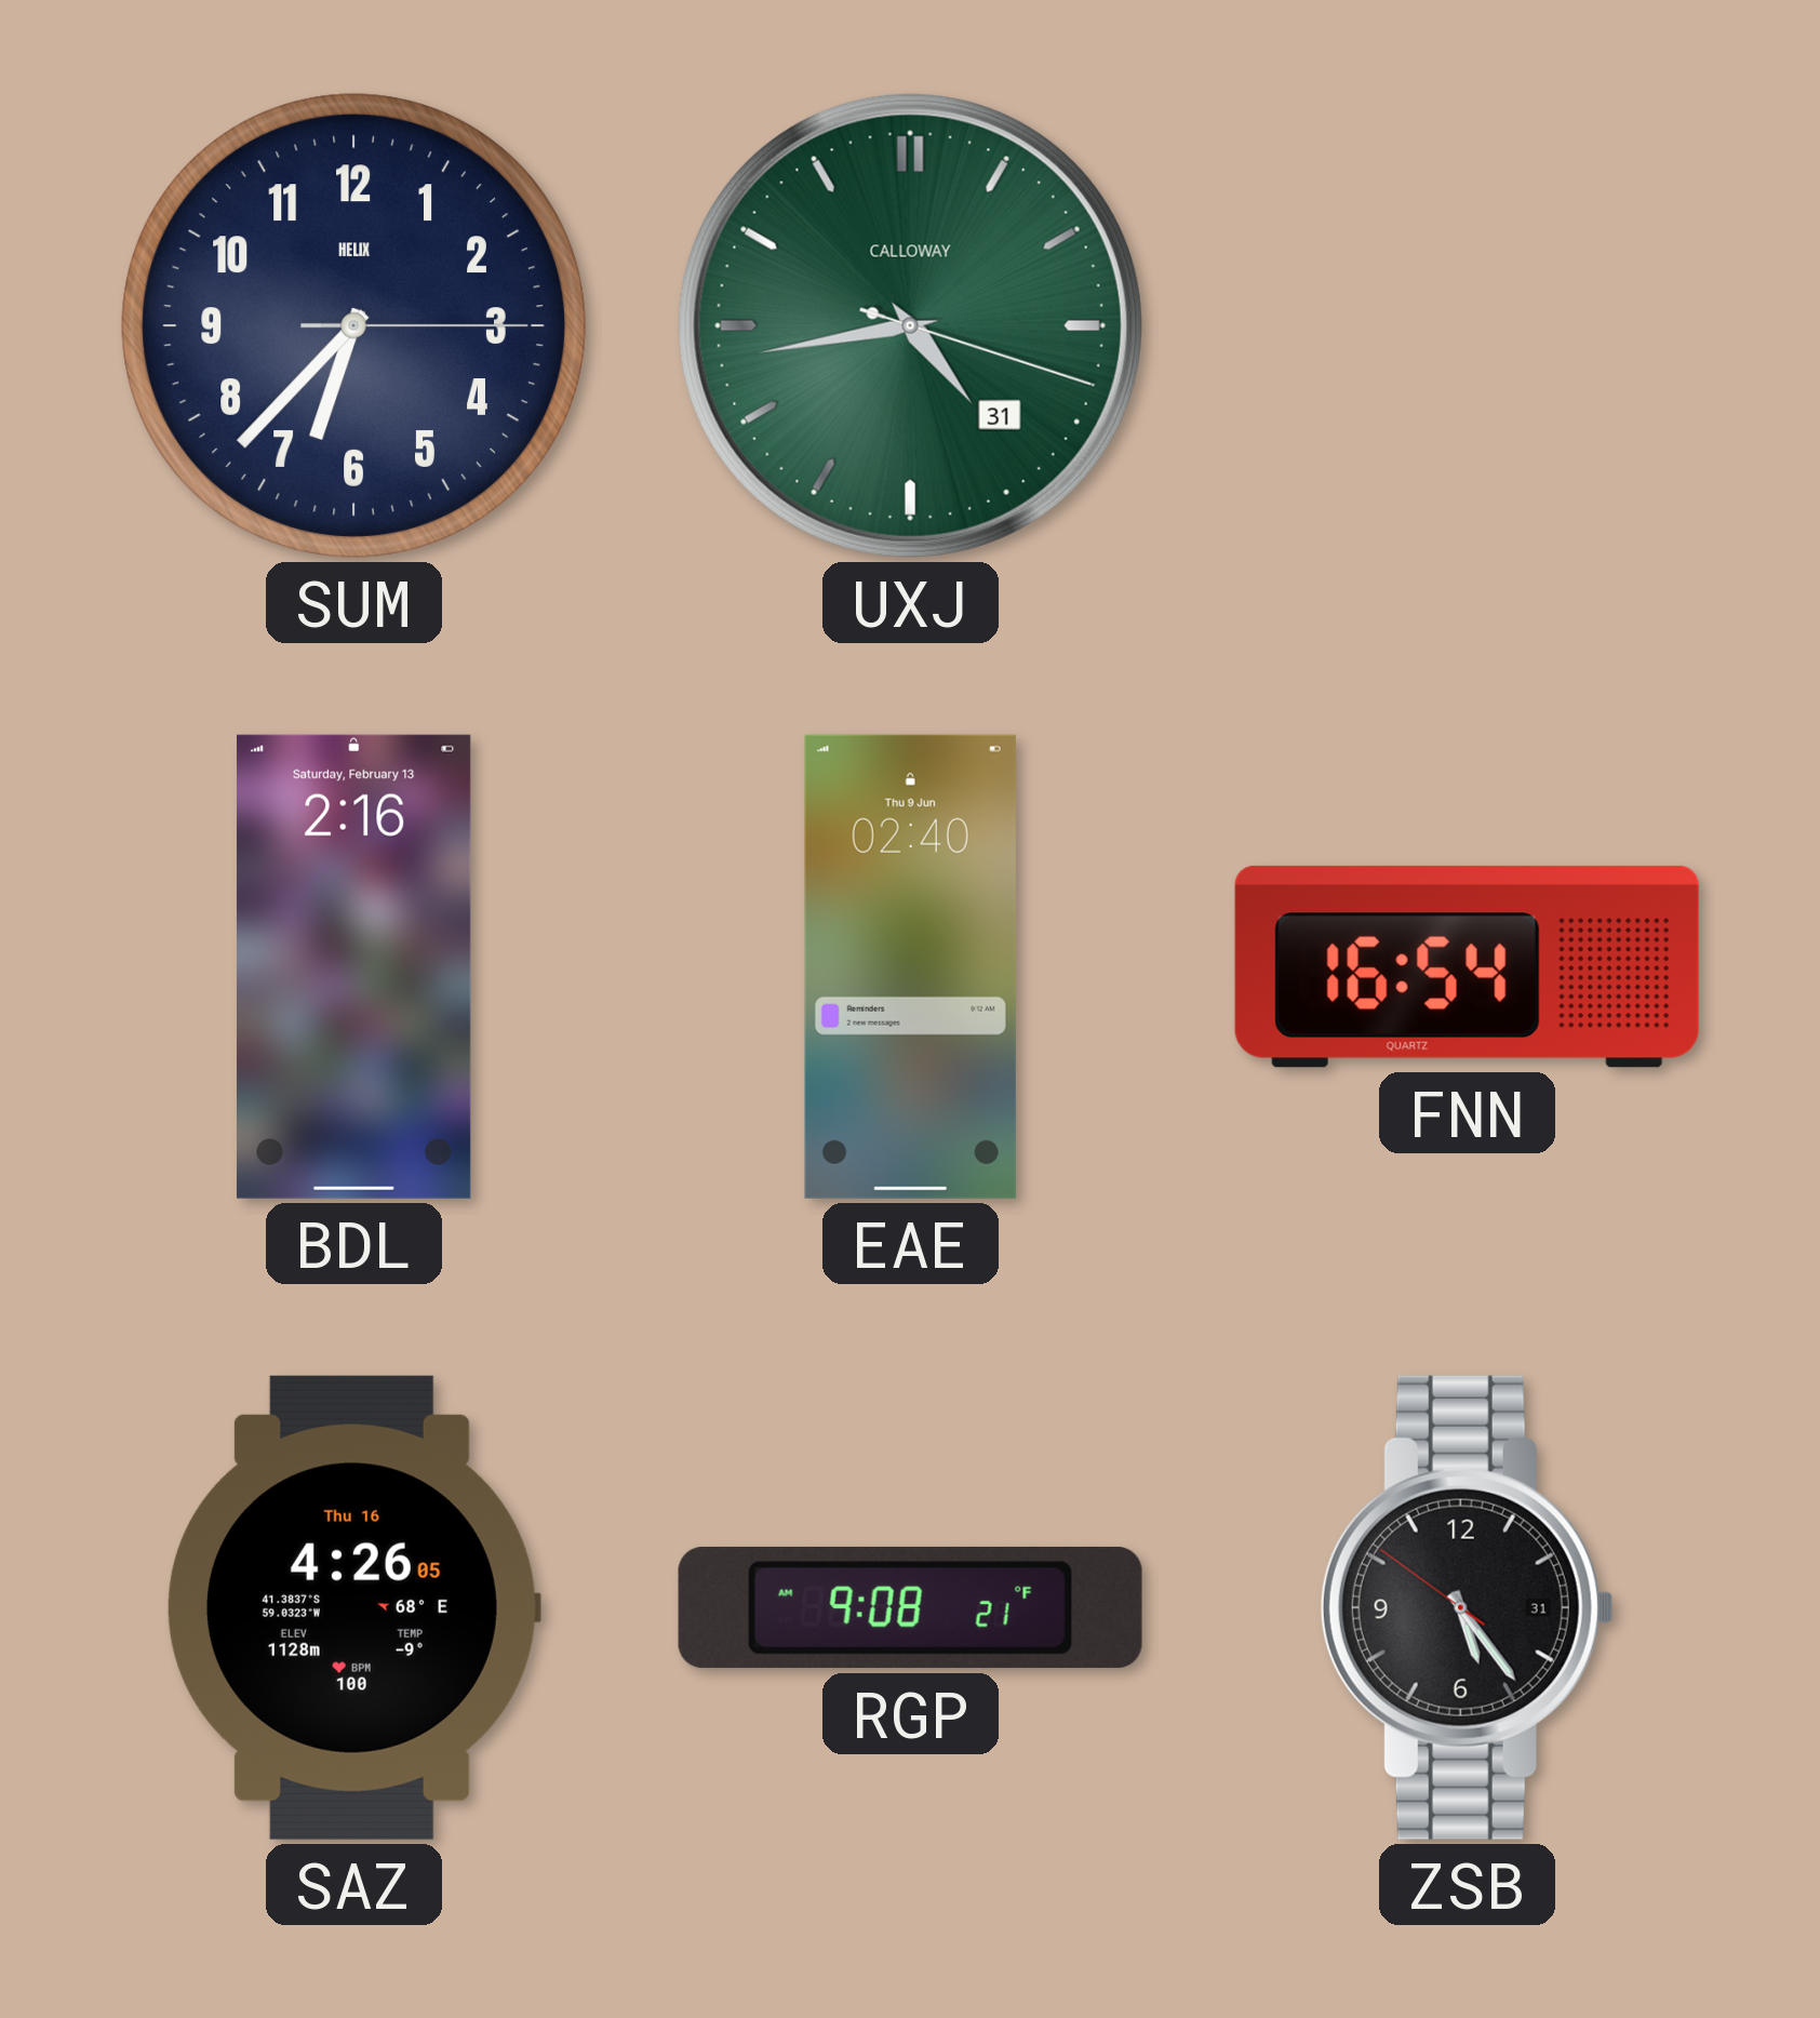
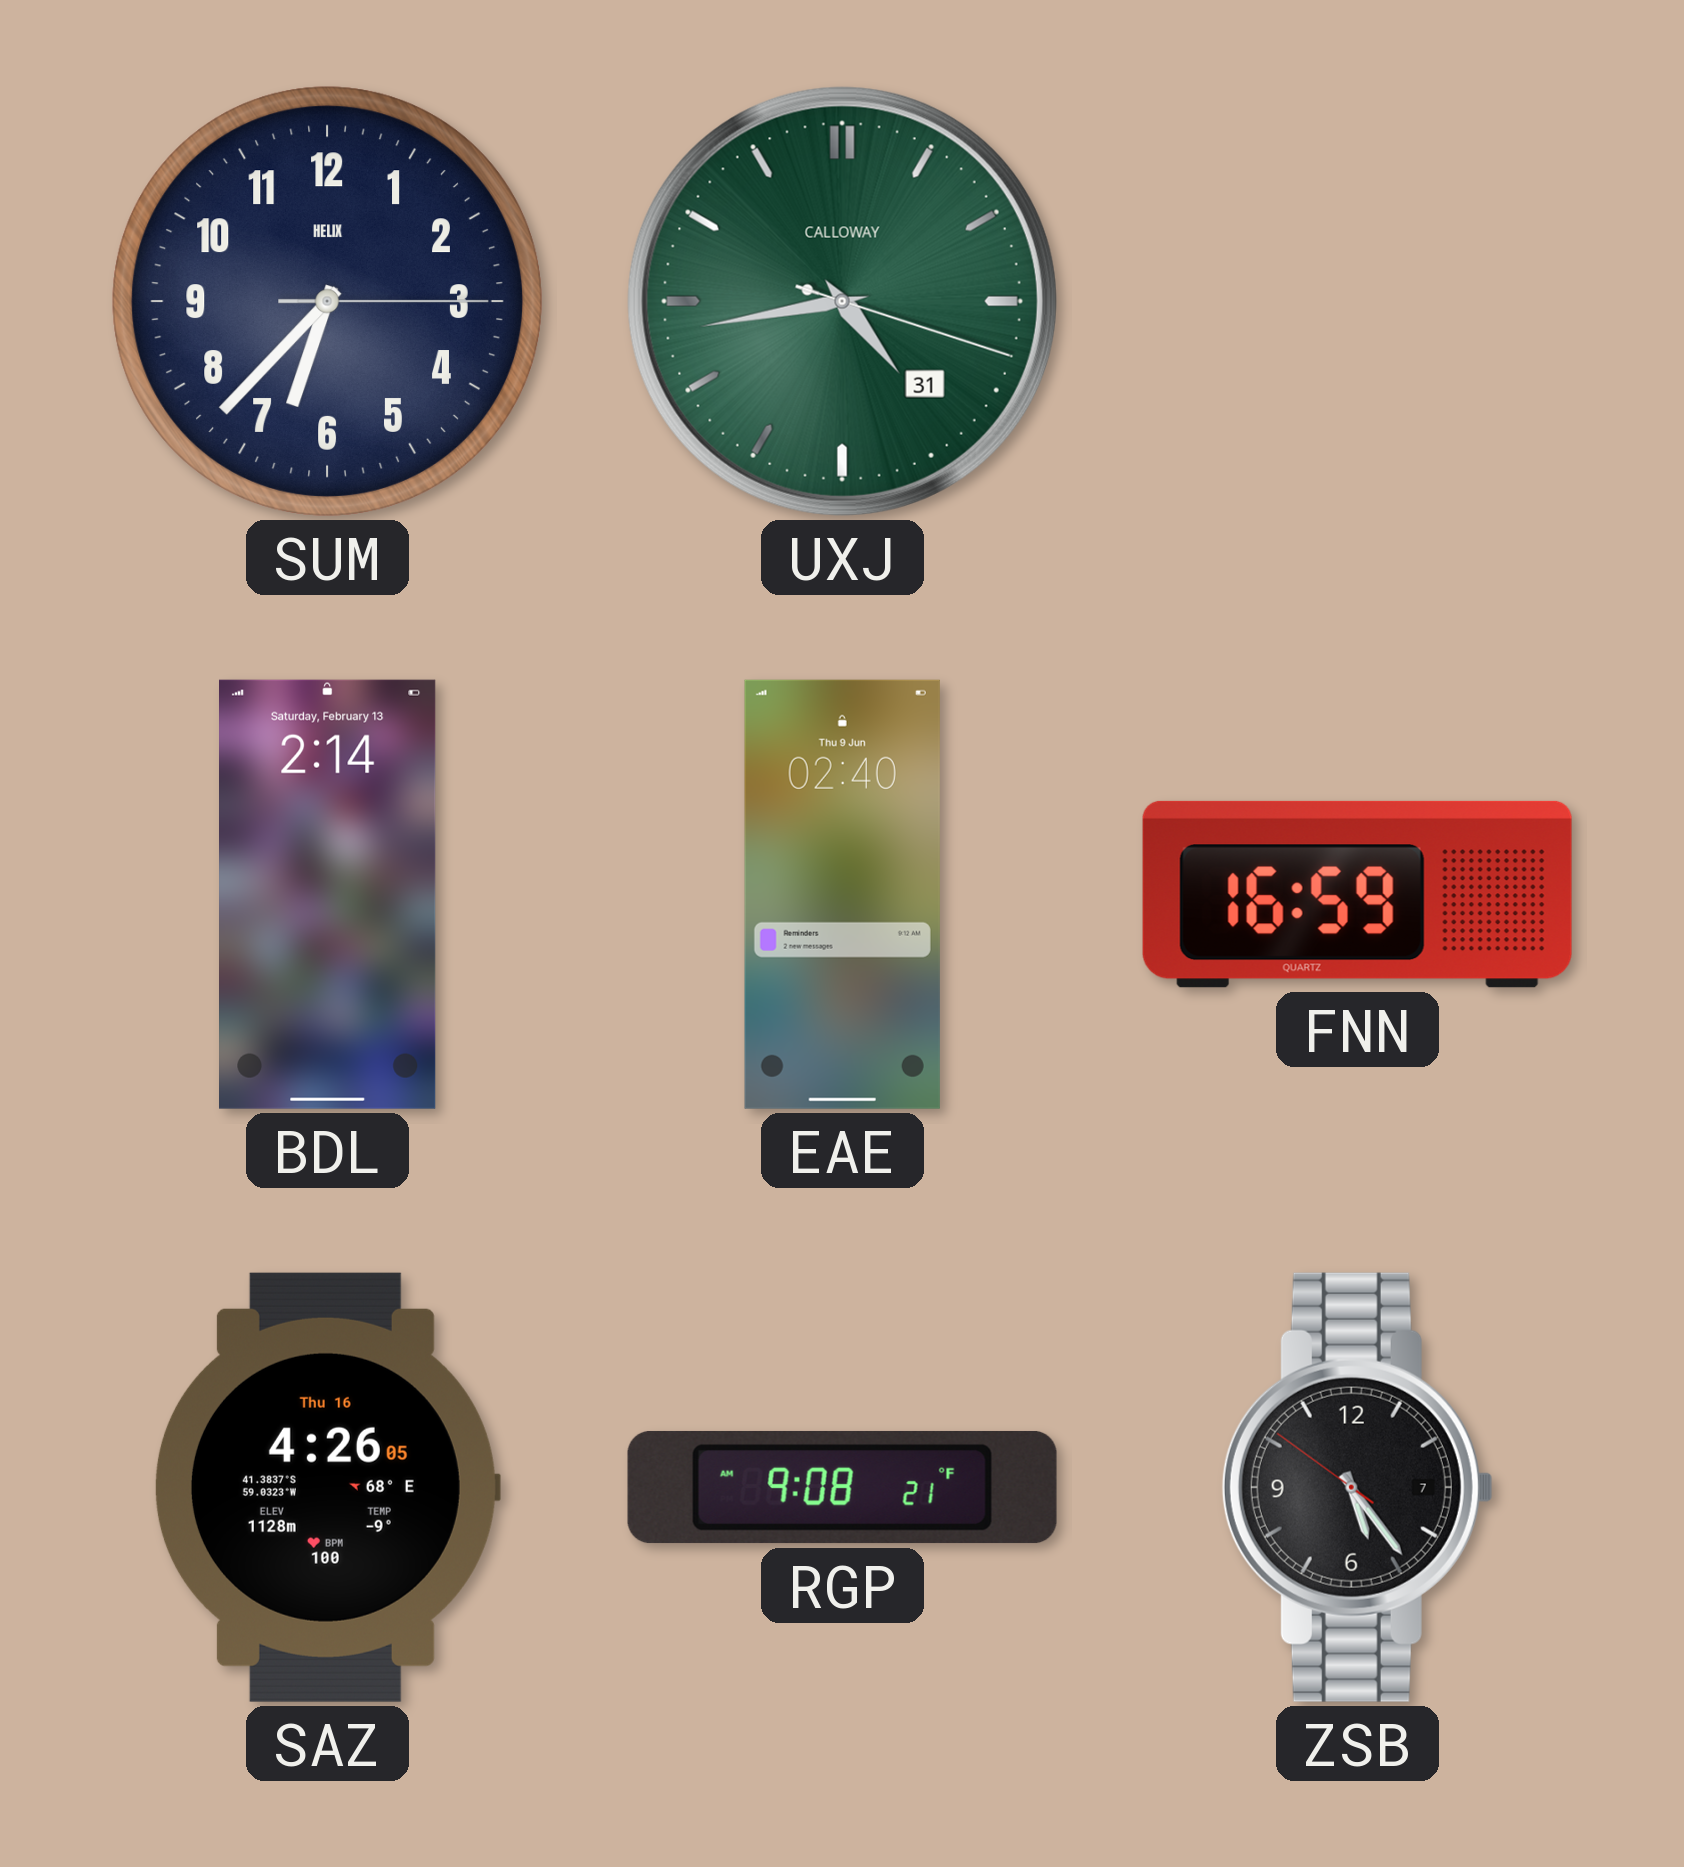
BDL: 2:16 -> 2:14 (328, 894)
FNN: 16:54 -> 16:59 (1357, 894)
ZSB date: 31 -> 7 (1357, 1487)
